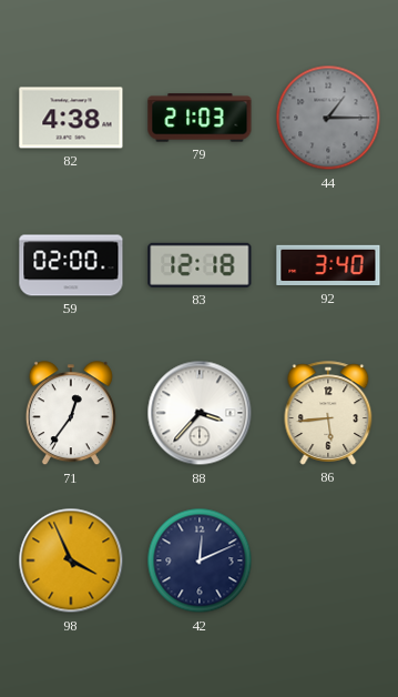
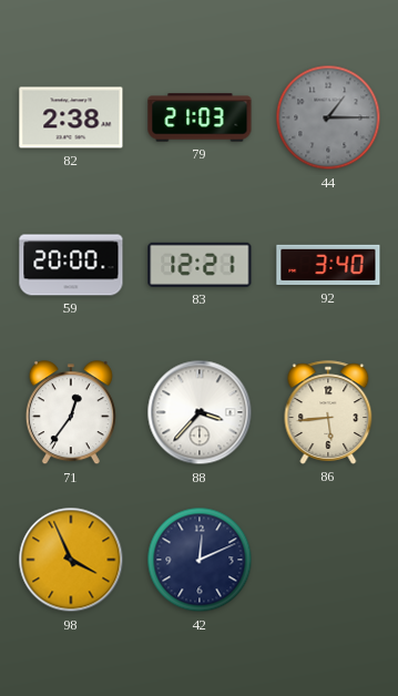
82: 4:38 -> 2:38 (71, 117)
59: 02:00 -> 20:00 (71, 265)
83: 12:18 -> 12:21 (200, 265)
